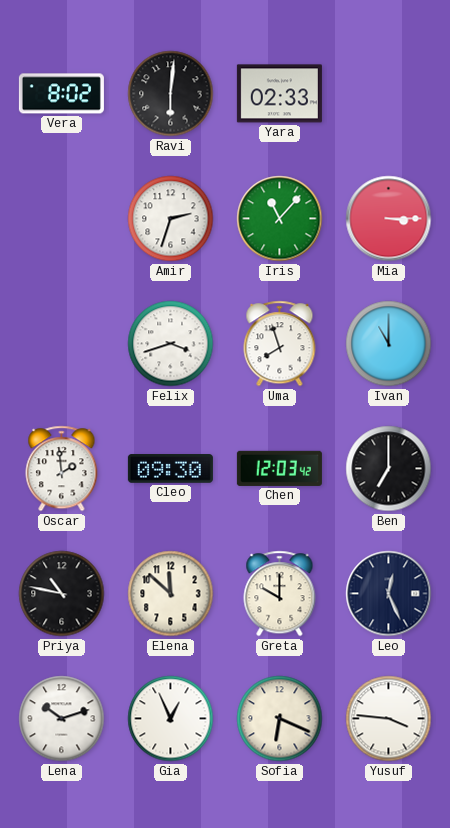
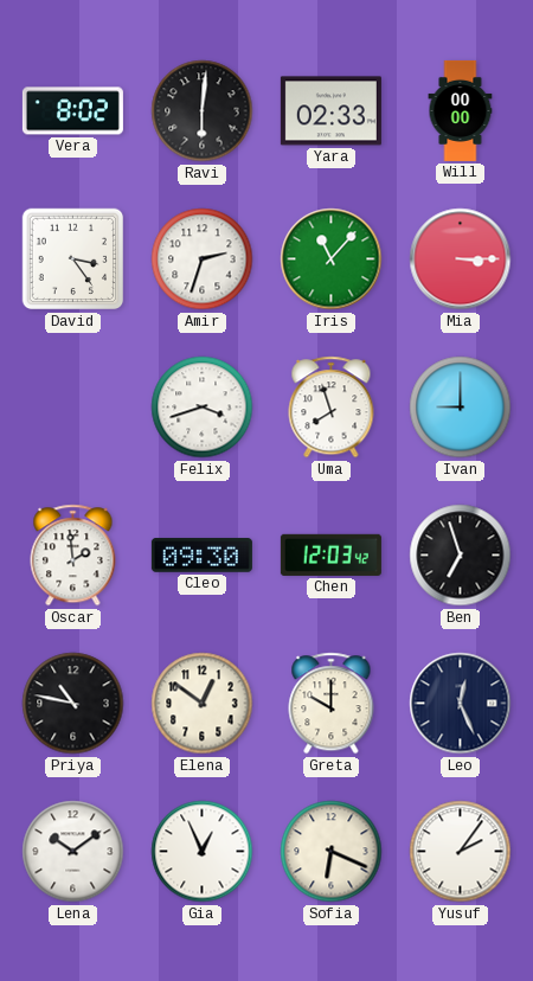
Will: none -> 00:00 (461, 110)
David: none -> 3:24 (73, 259)
Ivan: 11:00 -> 9:00 (461, 408)
Ben: 7:00 -> 6:57 (461, 556)
Elena: 11:52 -> 12:51 (203, 704)
Lena: 10:12 -> 10:09 (73, 852)
Yusuf: 3:46 -> 2:06 (461, 852)
